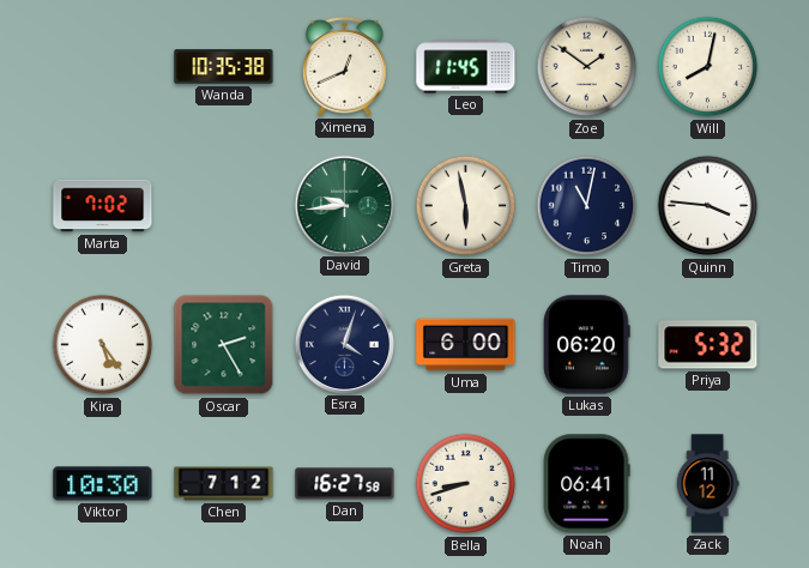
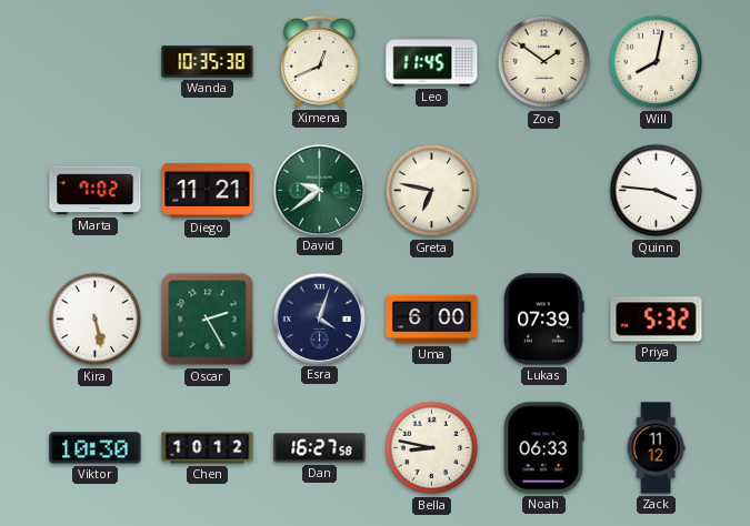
Diego: none -> 11:21 (208, 191)
David: 9:44 -> 9:39 (319, 190)
Greta: 5:58 -> 6:47 (432, 191)
Timo: 11:02 -> none (587, 206)
Kira: 5:24 -> 5:28 (96, 320)
Lukas: 06:20 -> 07:39 (544, 320)
Chen: 7:12 -> 10:12 (208, 448)
Bella: 8:42 -> 8:47 (432, 448)
Noah: 06:41 -> 06:33 (543, 448)
